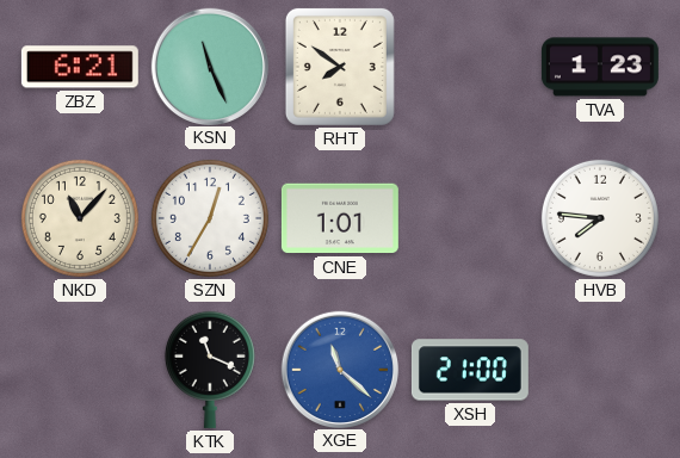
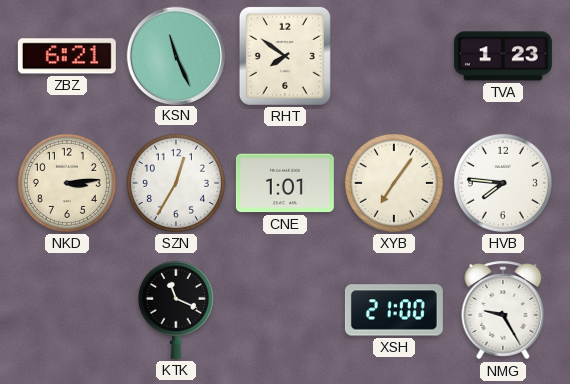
NKD: 11:07 -> 3:14 (67, 183)
XYB: none -> 7:06 (394, 183)
XGE: 11:22 -> none (339, 369)
NMG: none -> 9:25 (503, 310)
